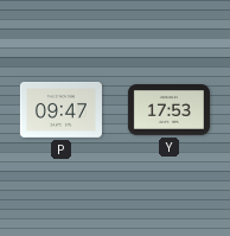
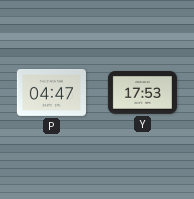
P: 09:47 -> 04:47 (51, 93)
